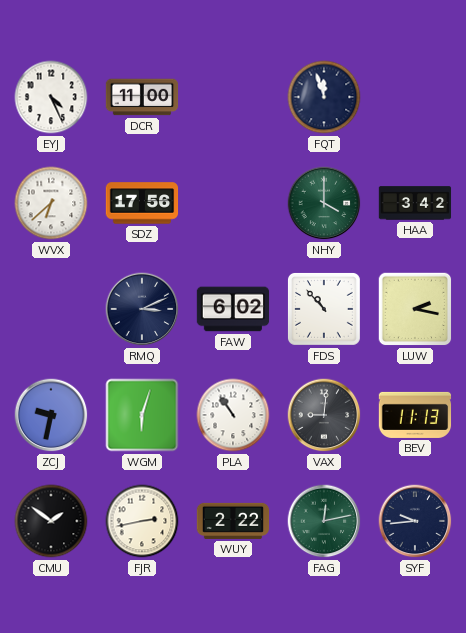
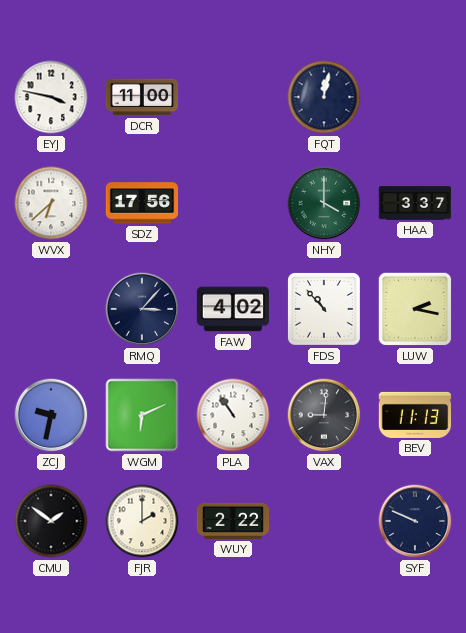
EYJ: 4:26 -> 3:47 (51, 97)
FQT: 11:57 -> 12:02 (324, 97)
HAA: 3:42 -> 3:37 (415, 203)
RMQ: 3:11 -> 3:07 (142, 309)
FAW: 6:02 -> 4:02 (233, 309)
WGM: 6:03 -> 6:11 (142, 415)
FJR: 2:43 -> 2:00 (142, 521)
FAG: 12:13 -> none (324, 521)
SYF: 9:44 -> 9:49 (415, 521)
